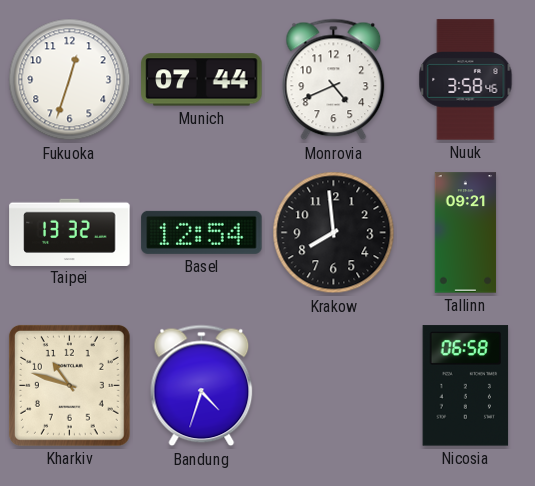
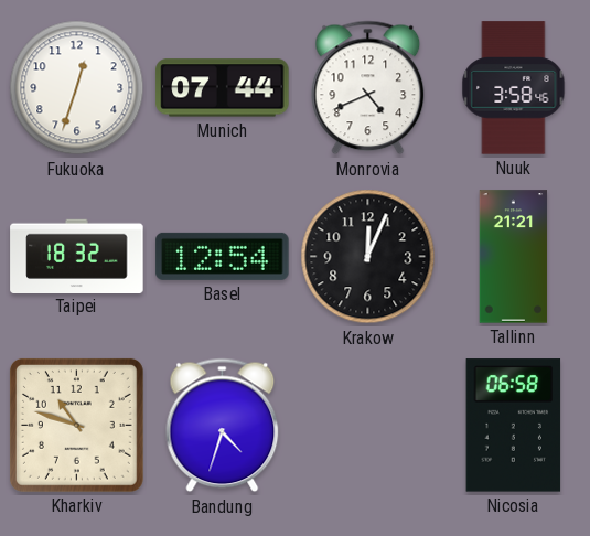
Taipei: 13:32 -> 18:32 (77, 256)
Krakow: 7:59 -> 12:04 (368, 257)
Tallinn: 09:21 -> 21:21 (514, 257)
